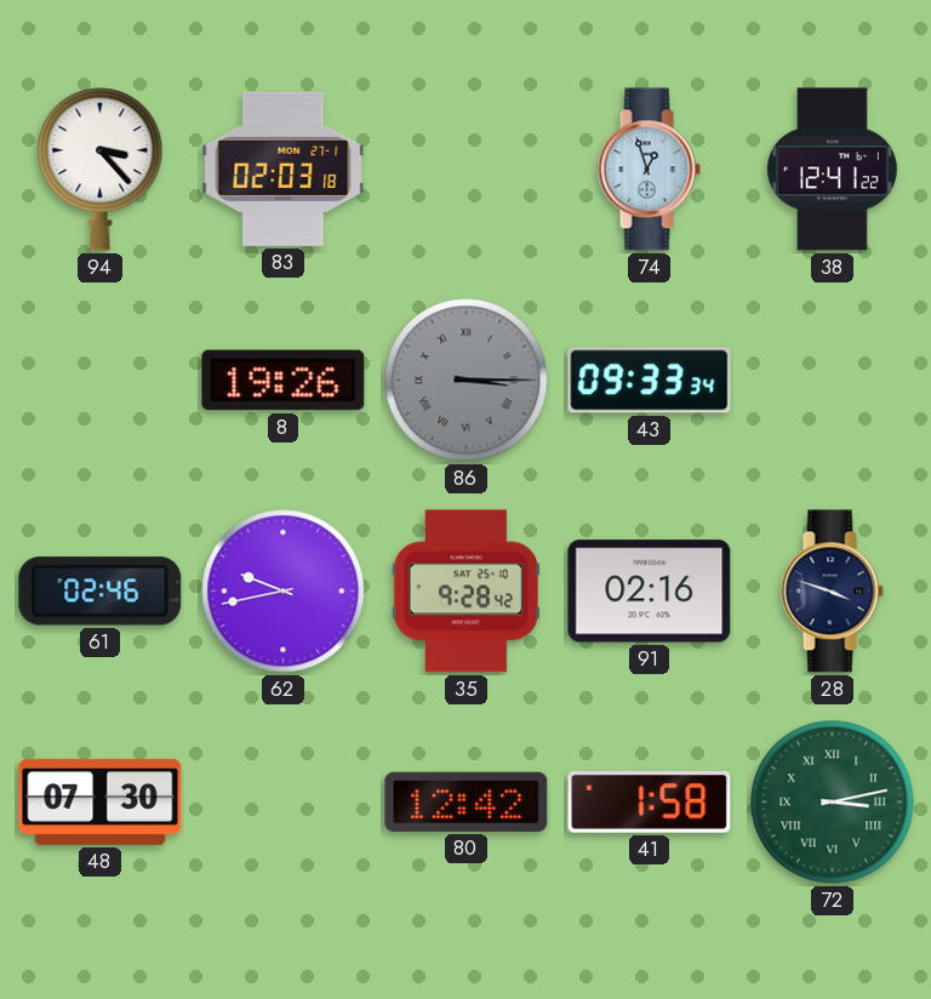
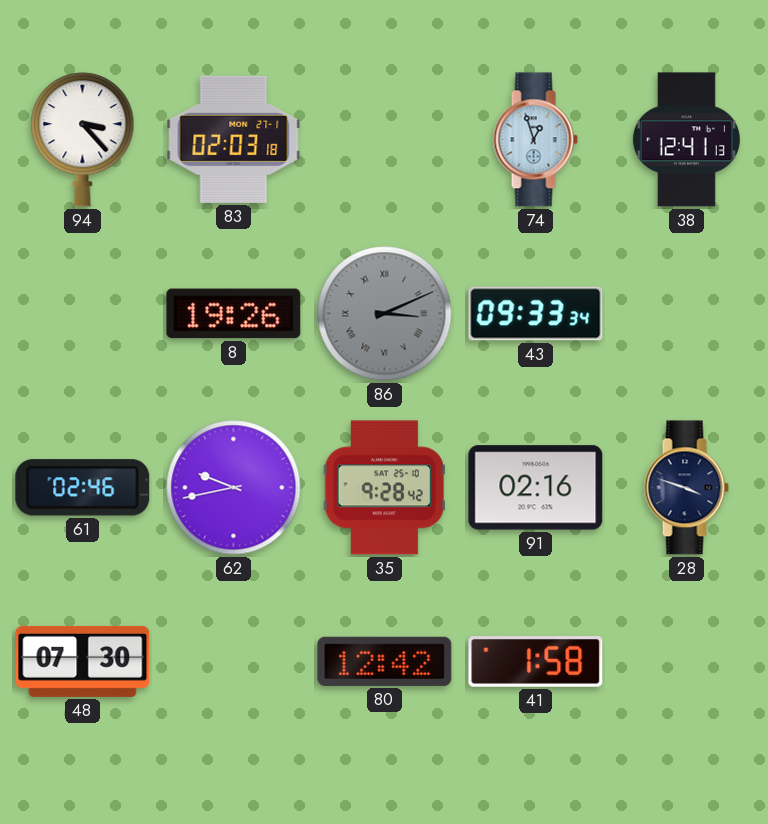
38: 12:41:22 -> 12:41:13 (686, 140)
86: 3:15 -> 3:11 (385, 314)
72: 3:13 -> none (833, 803)
